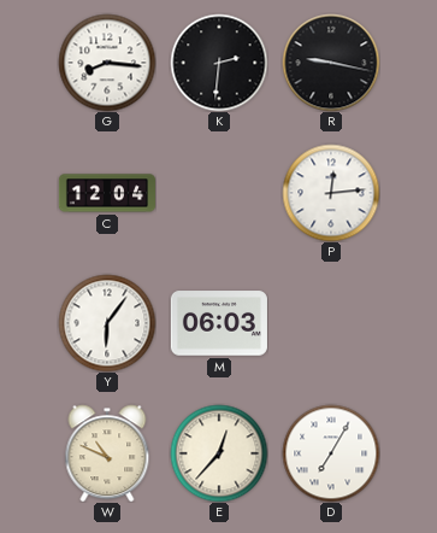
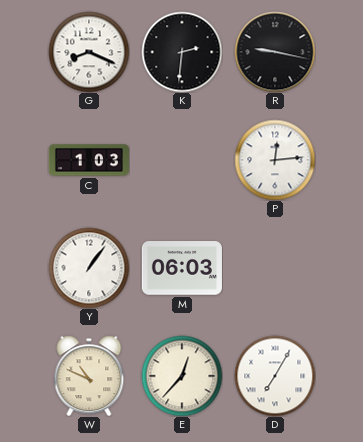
G: 8:16 -> 8:19 (89, 52)
C: 12:04 -> 1:03 (89, 160)
Y: 6:06 -> 1:06 (89, 268)
